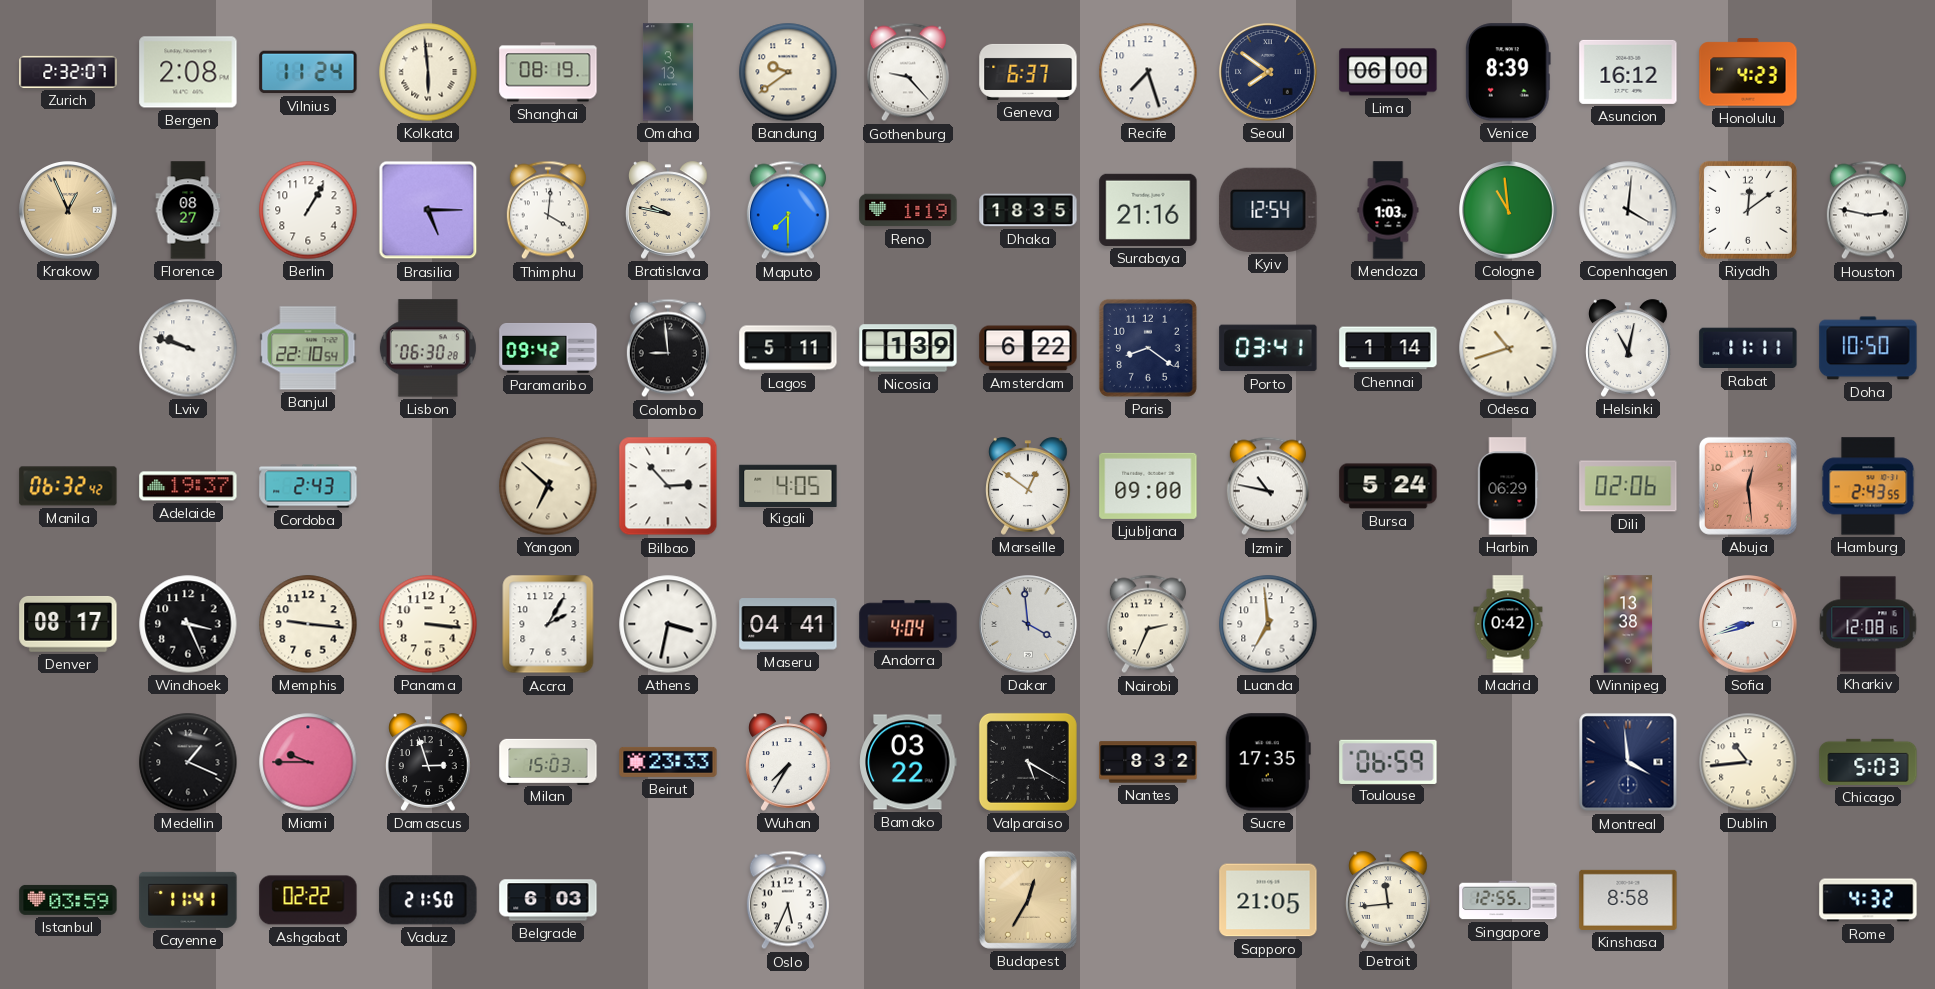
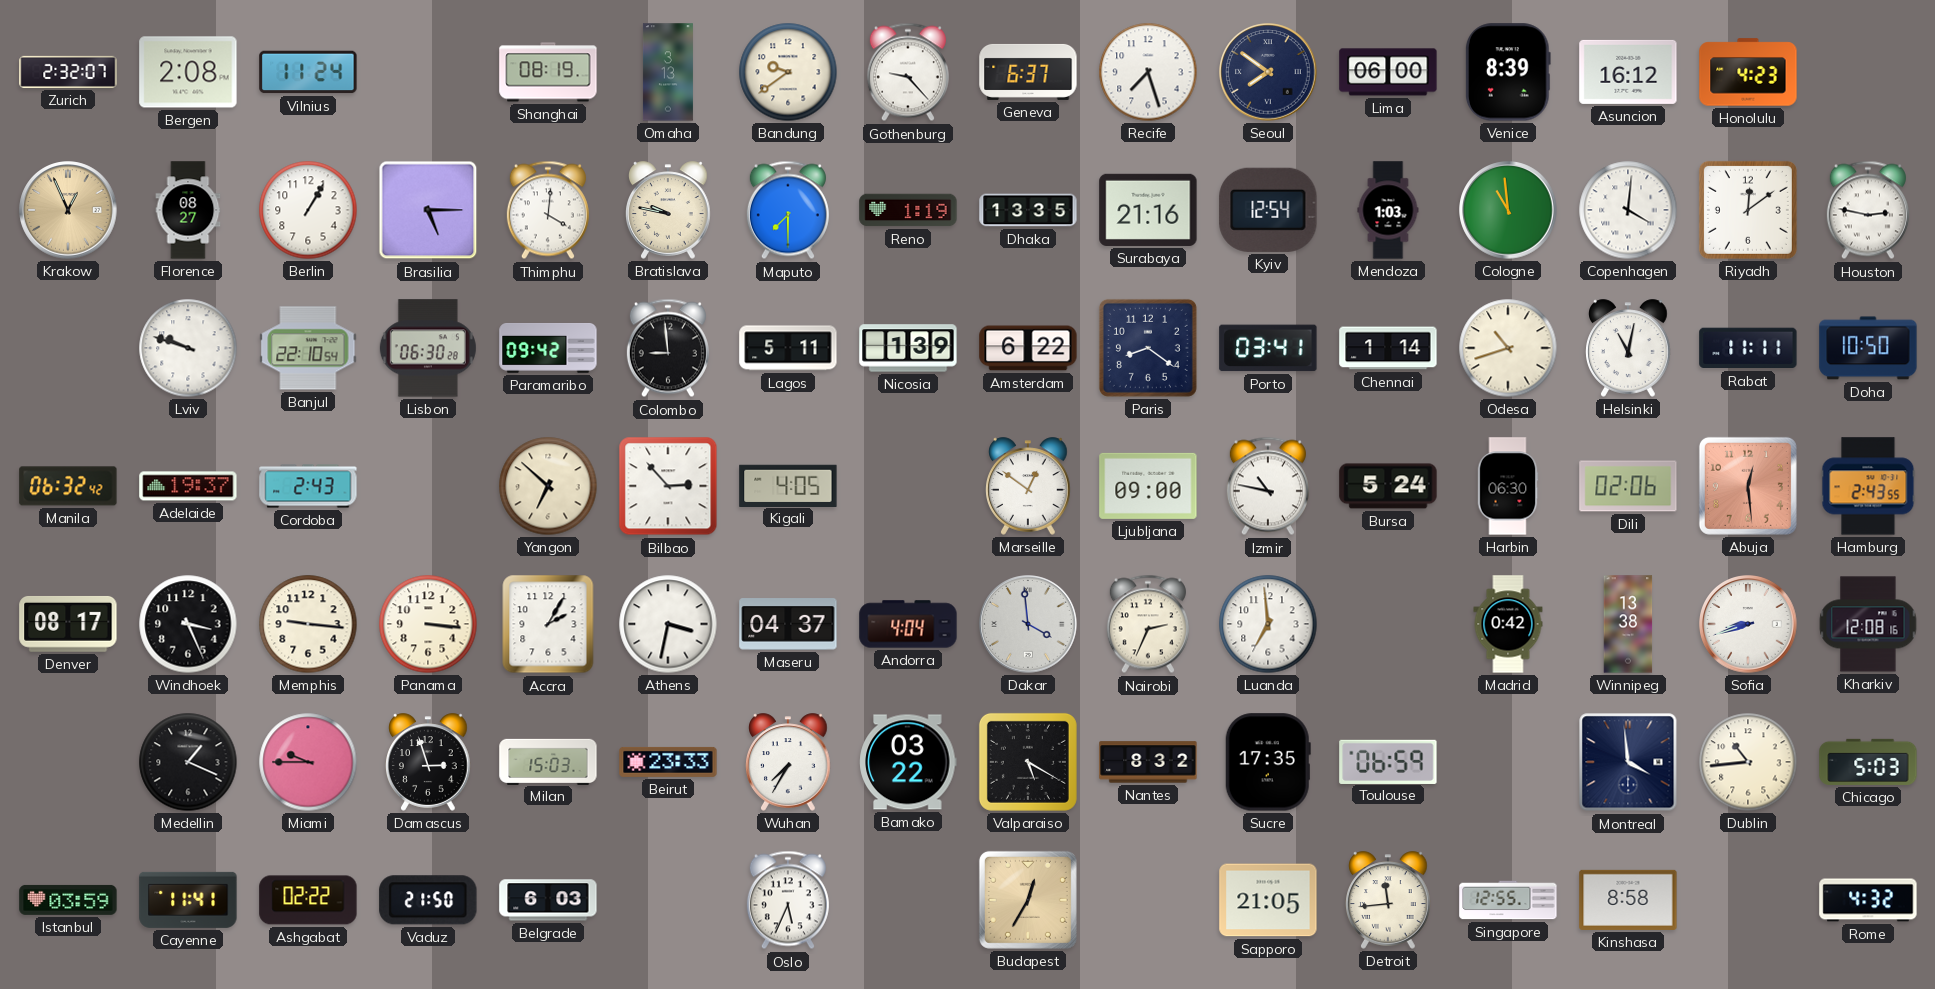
Kolkata: 5:59 -> none (428, 72)
Dhaka: 18:35 -> 13:35 (1028, 210)
Harbin: 06:29 -> 06:30 (1508, 486)
Maseru: 04:41 -> 04:37 (788, 624)
